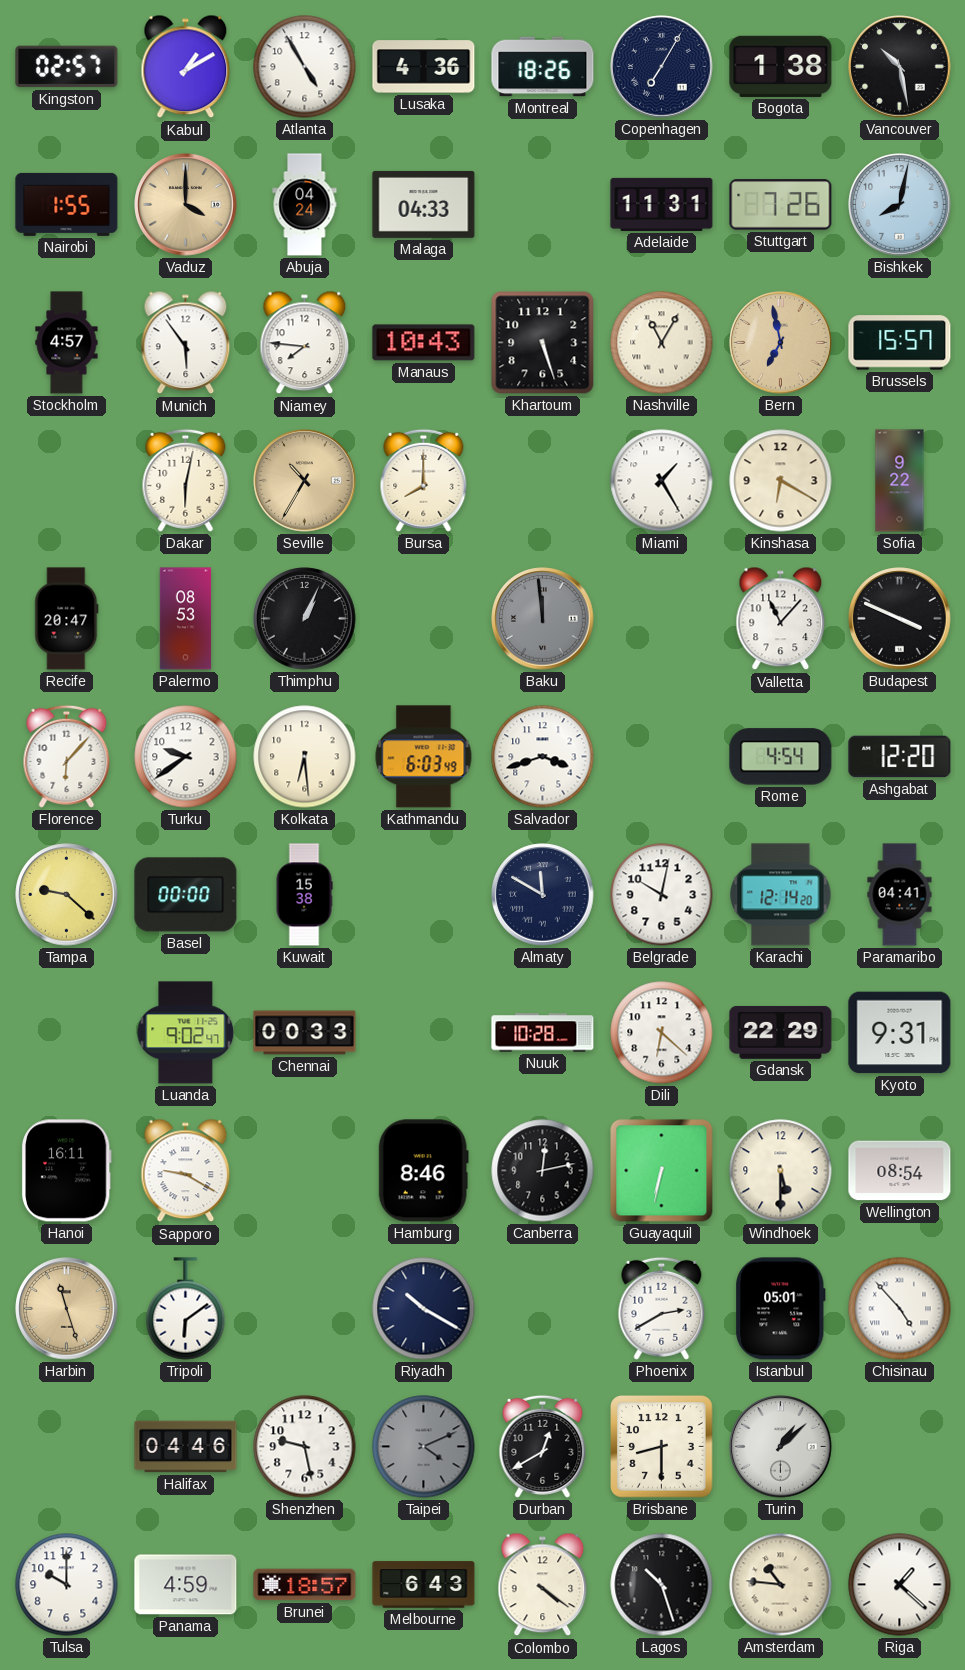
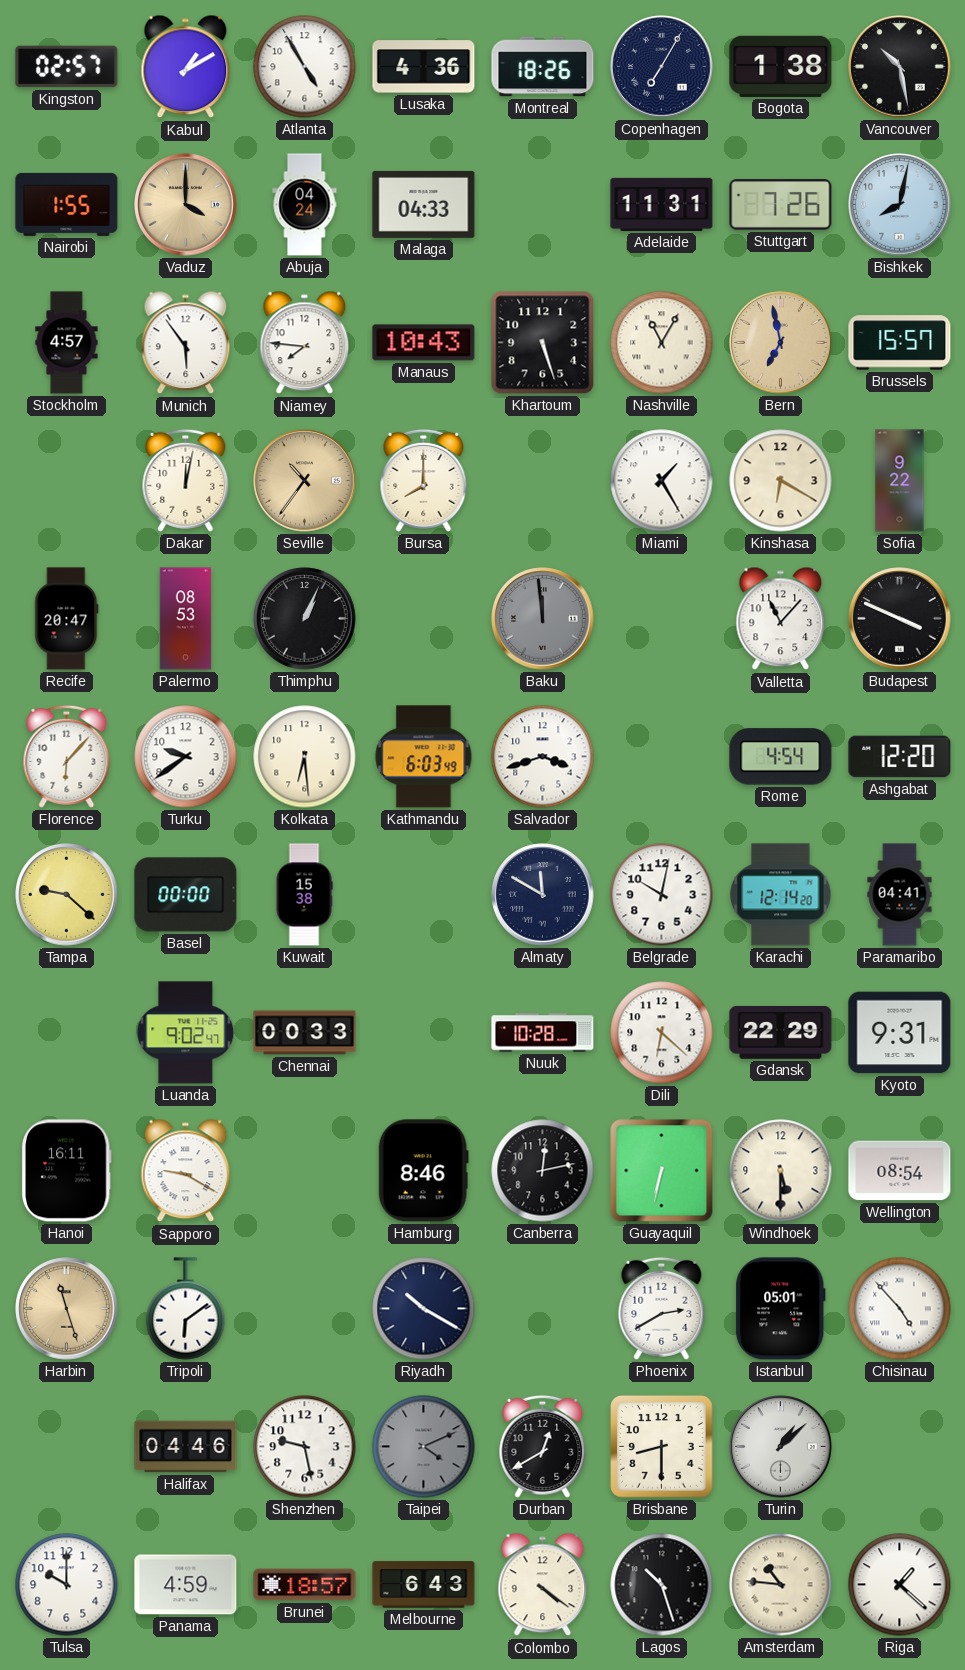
Dakar: 6:02 -> 12:02 (186, 480)
Seville: 10:35 -> 10:36 (305, 481)
